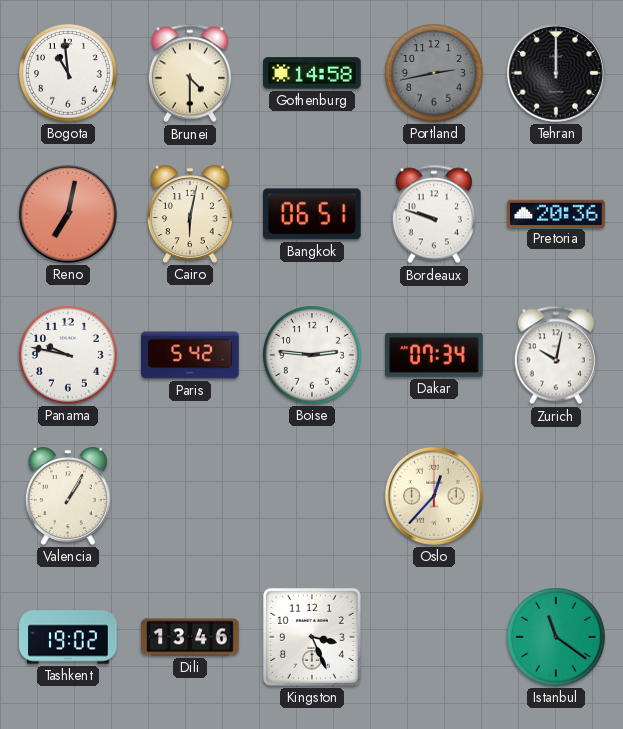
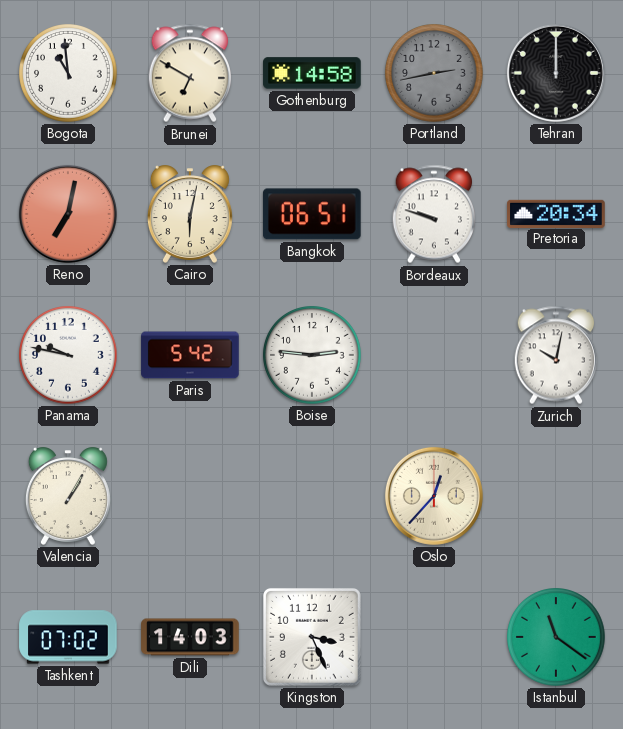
Brunei: 4:30 -> 6:50 (190, 73)
Pretoria: 20:36 -> 20:34 (556, 213)
Dakar: 07:34 -> none (434, 355)
Tashkent: 19:02 -> 07:02 (68, 637)
Dili: 13:46 -> 14:03 (190, 637)
